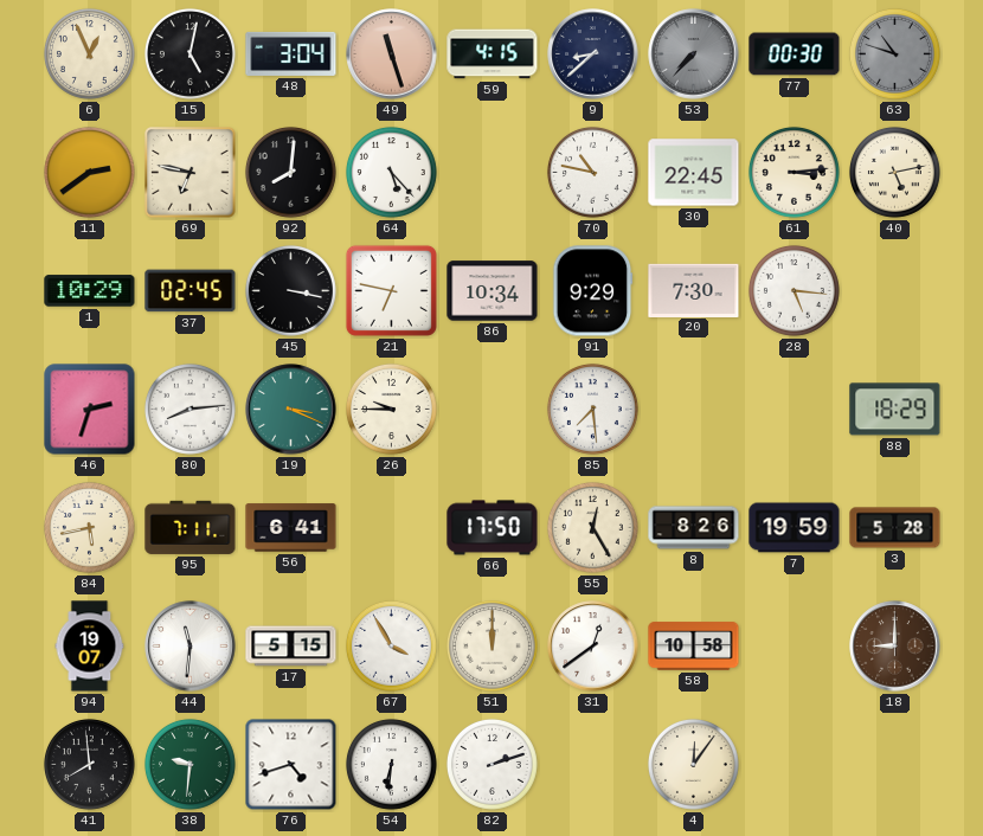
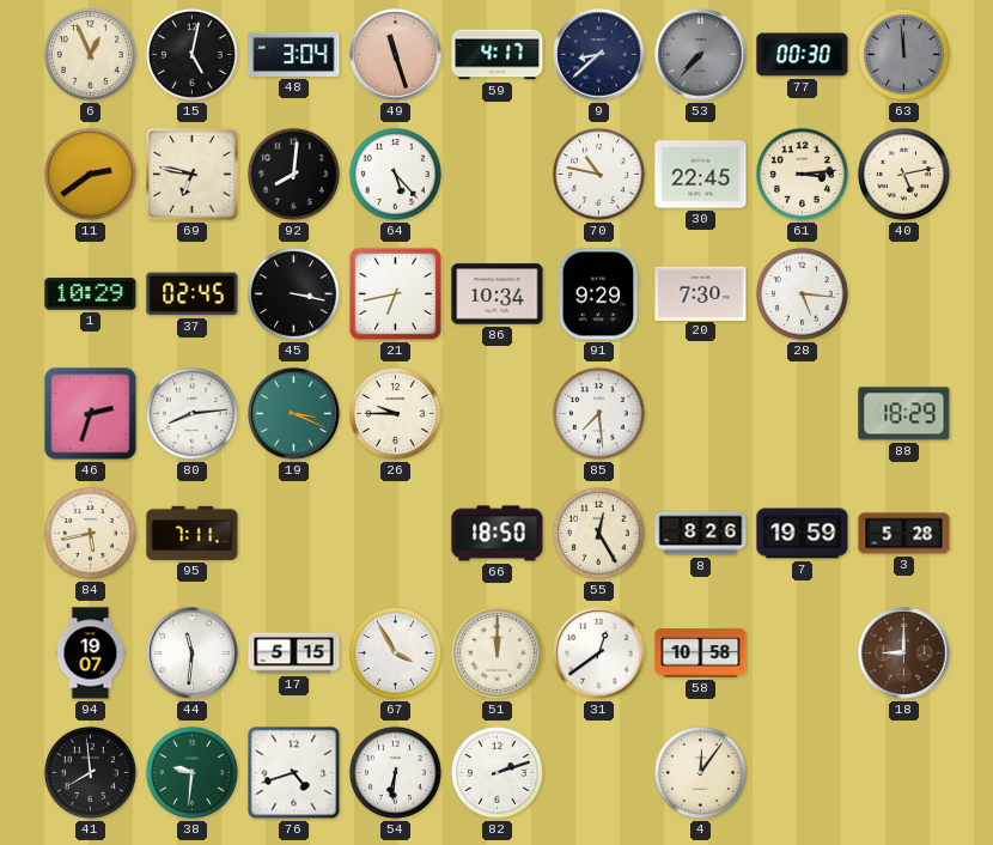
59: 4:15 -> 4:17 (498, 55)
63: 10:48 -> 11:59 (903, 54)
21: 6:47 -> 6:43 (395, 293)
56: 6:41 -> none (291, 528)
66: 17:50 -> 18:50 (498, 534)
